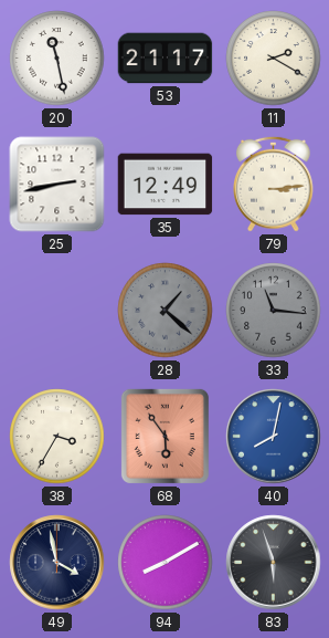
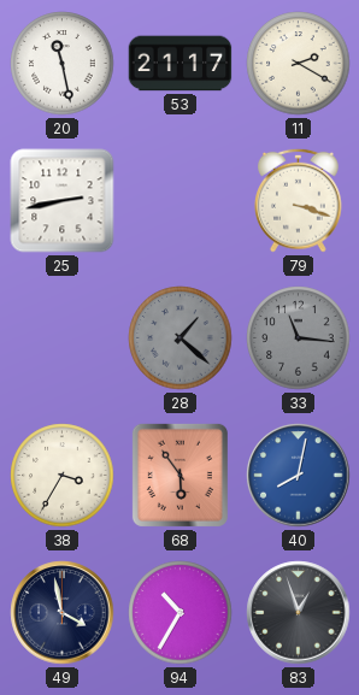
35: 12:49 -> none (166, 185)
79: 3:14 -> 3:18 (299, 200)
94: 8:10 -> 10:35 (181, 613)
83: 5:57 -> 12:57 (299, 613)
